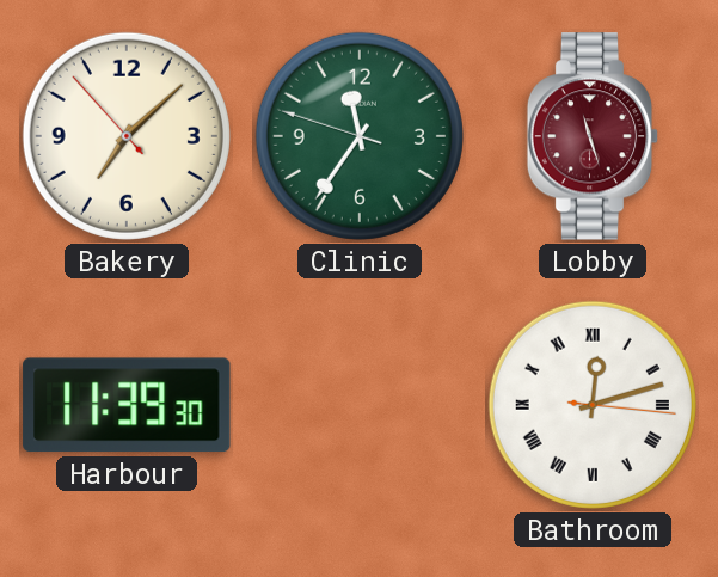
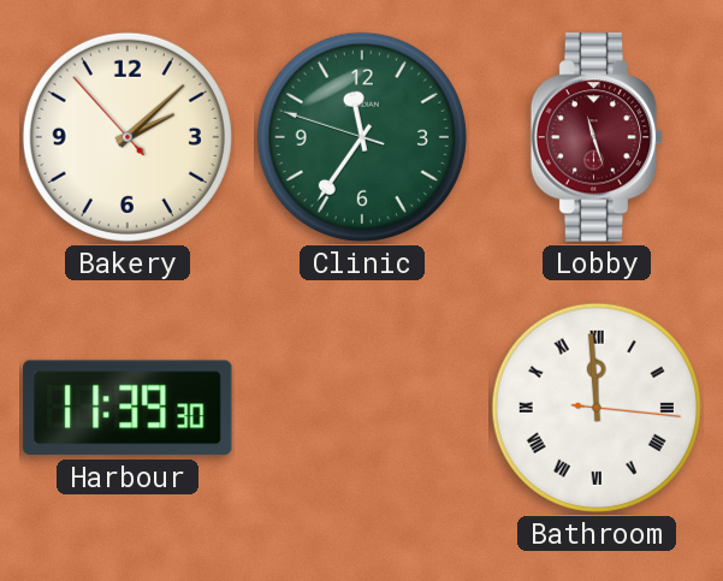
Bakery: 7:07 -> 2:07 (128, 137)
Bathroom: 12:12 -> 11:59 (597, 408)
